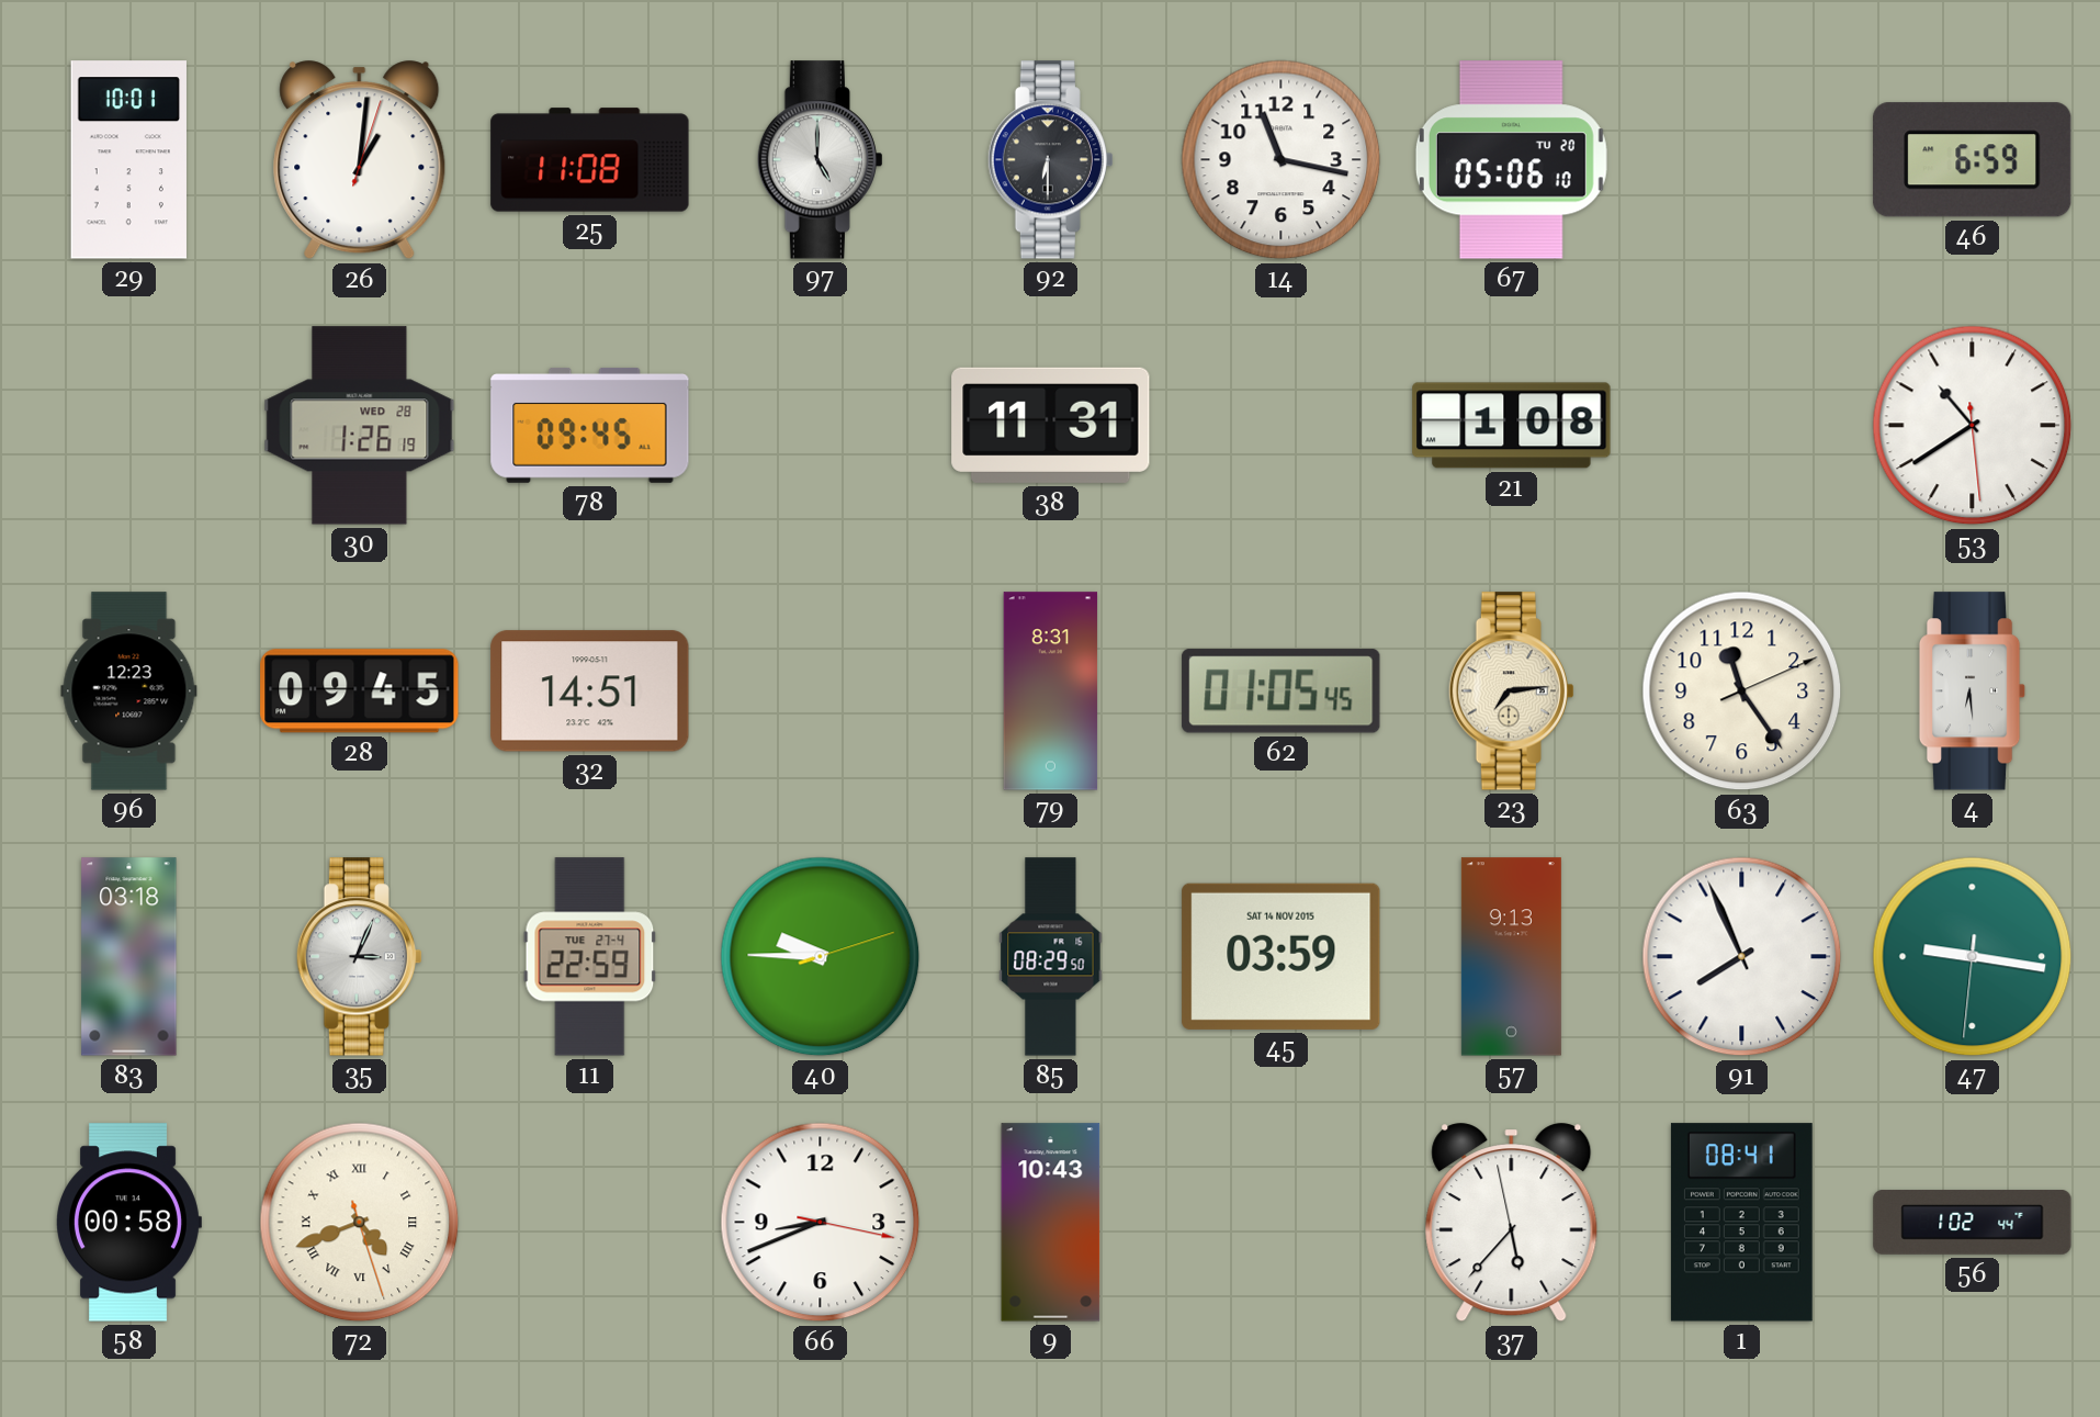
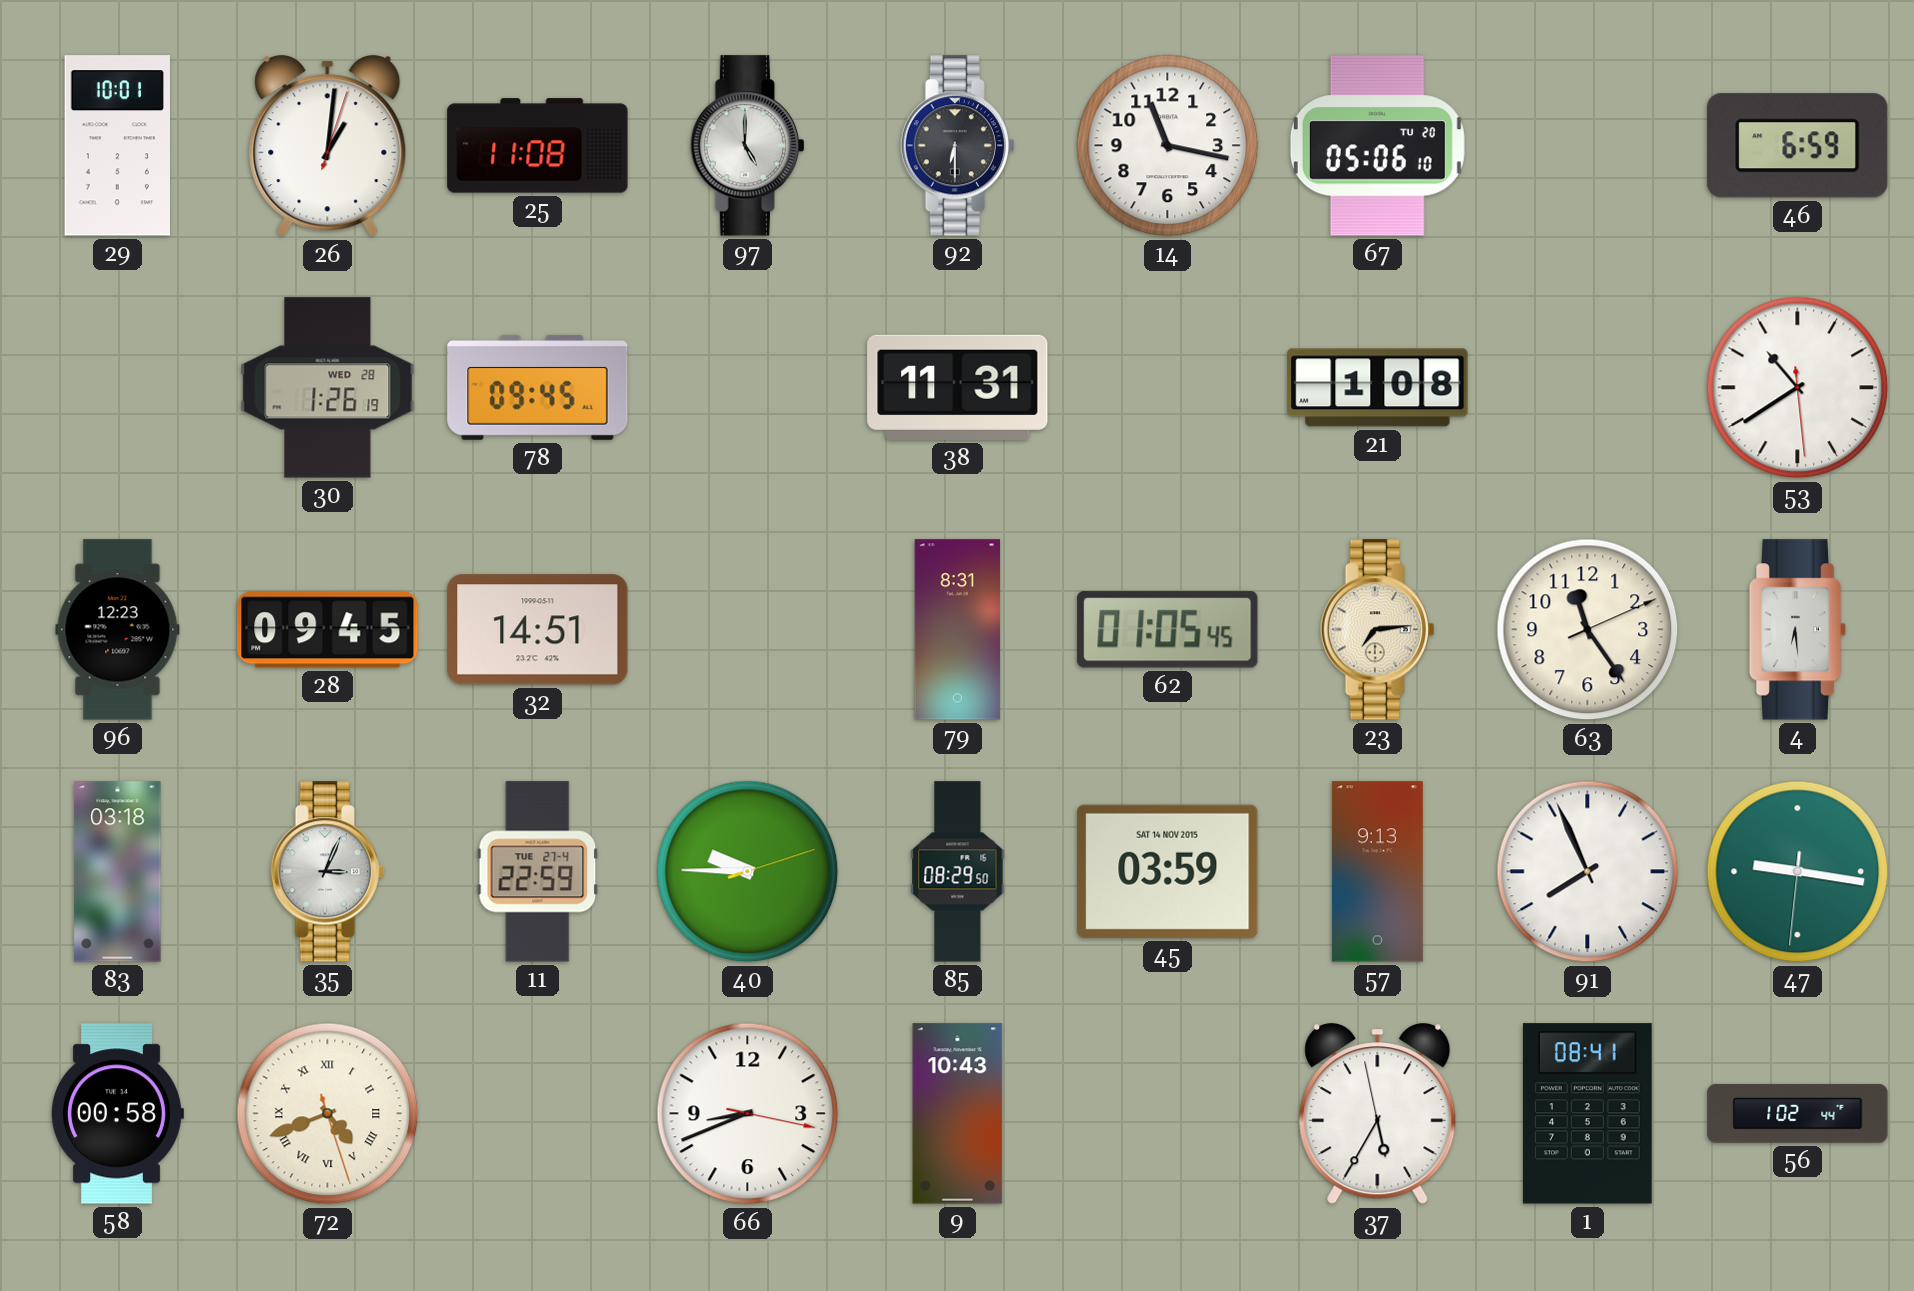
37: 5:36 -> 5:34 (1378, 1114)
